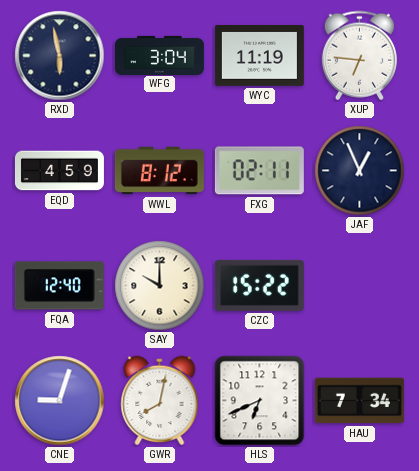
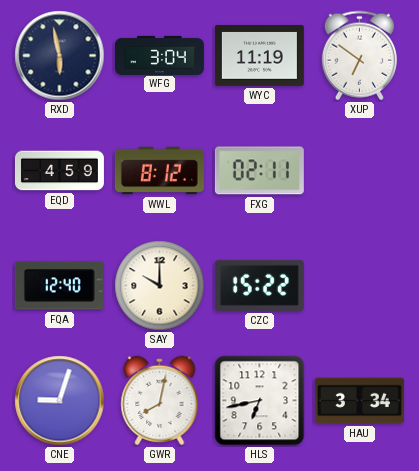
XUP: 6:46 -> 6:51 (359, 56)
JAF: 12:56 -> none (360, 171)
HLS: 6:41 -> 6:43 (260, 401)
HAU: 7:34 -> 3:34 (359, 401)
